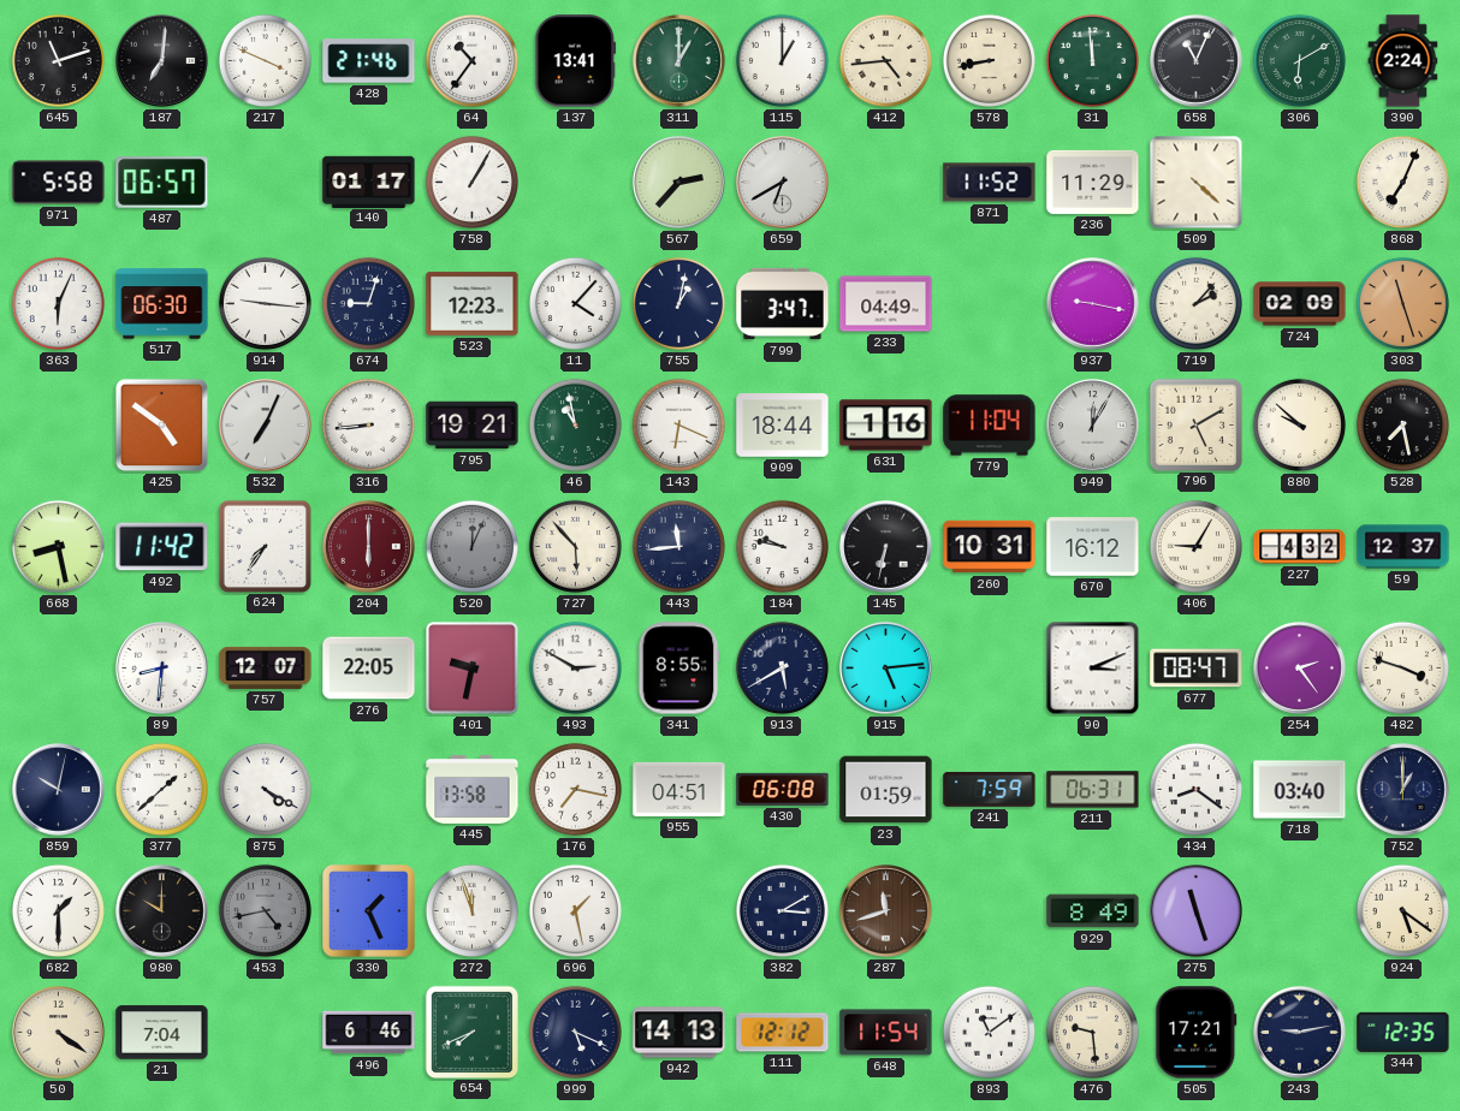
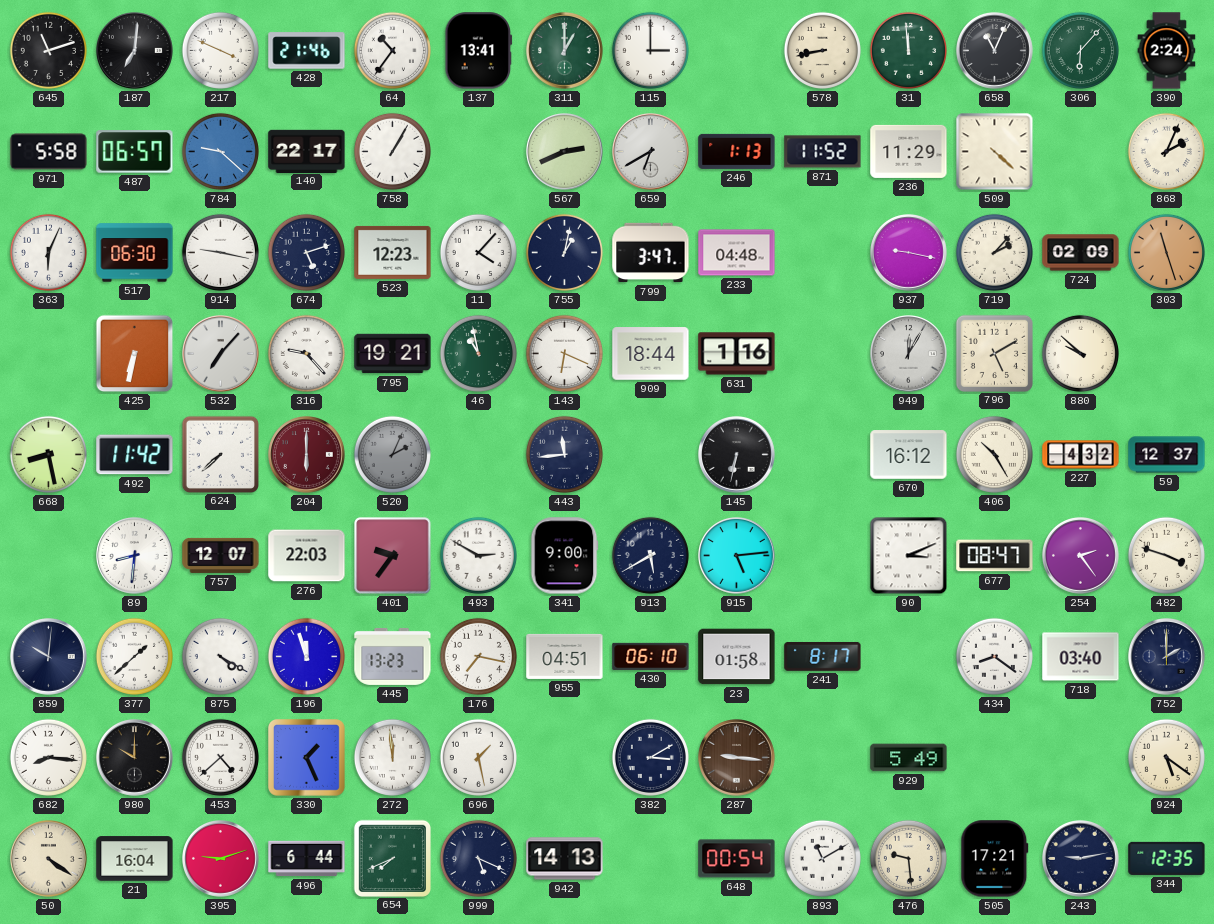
115: 1:00 -> 3:00 (650, 50)
412: 4:44 -> none (885, 60)
306: 6:10 -> 6:07 (1080, 50)
784: none -> 9:22 (220, 151)
140: 01:17 -> 22:17 (307, 151)
567: 2:37 -> 2:41 (565, 152)
246: none -> 1:13 (737, 151)
868: 7:04 -> 2:04 (1166, 151)
914: 9:16 -> 9:17 (220, 252)
674: 9:03 -> 5:12 (306, 252)
233: 04:49 -> 04:48 (737, 253)
425: 4:51 -> 6:32 (135, 354)
532: 7:04 -> 7:07 (221, 354)
316: 8:44 -> 9:23 (306, 353)
779: 11:04 -> none (990, 426)
528: 7:28 -> none (1402, 424)
624: 7:36 -> 7:38 (220, 454)
520: 12:04 -> 2:04 (392, 454)
727: 5:53 -> none (575, 546)
184: 9:47 -> none (782, 546)
260: 10:31 -> none (990, 547)
406: 9:05 -> 10:25 (994, 454)
276: 22:05 -> 22:03 (307, 556)
401: 9:32 -> 9:36 (393, 556)
341: 8:55 -> 9:00 (564, 556)
859: 10:02 -> 10:01 (49, 657)
196: none -> 11:57 (306, 656)
445: 13:58 -> 13:23 (393, 656)
430: 06:08 -> 06:10 (651, 656)
23: 01:59 -> 01:58 (737, 657)
241: 7:59 -> 8:17 (823, 656)
211: 06:31 -> none (1093, 790)
752: 1:00 -> 2:00 (1167, 657)
682: 1:30 -> 8:16 (48, 757)
453: 4:43 -> 4:38 (220, 757)
453 dial: grey -> white (220, 757)
272: 11:57 -> 11:59 (392, 757)
287: 11:42 -> 9:16 (737, 758)
929: 8:49 -> 5:49 (909, 758)
275: 11:27 -> none (1197, 911)
21: 7:04 -> 16:04 (135, 859)
395: none -> 9:12 (221, 859)
496: 6:46 -> 6:44 (307, 859)
111: 12:12 -> none (783, 1033)
648: 11:54 -> 00:54 (737, 859)
893: 11:09 -> 11:10 (822, 858)
